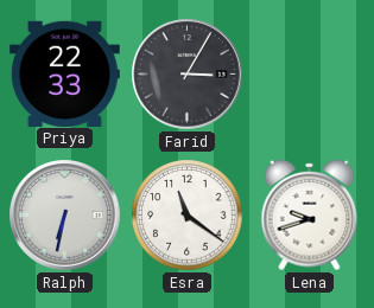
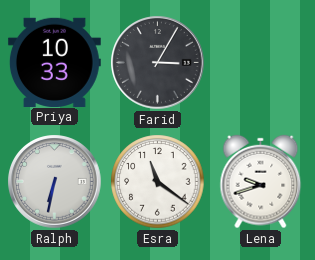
Priya: 22:33 -> 10:33 (54, 62)
